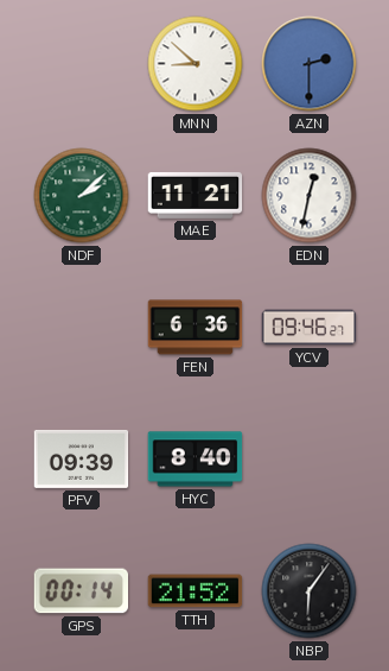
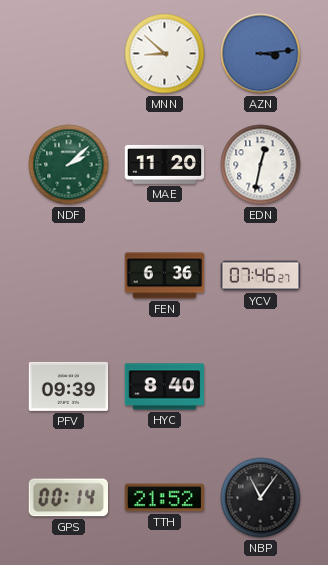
AZN: 2:30 -> 3:14 (261, 54)
MAE: 11:21 -> 11:20 (165, 164)
YCV: 09:46 -> 07:46 (261, 276)
NBP: 6:06 -> 11:06 (261, 498)
